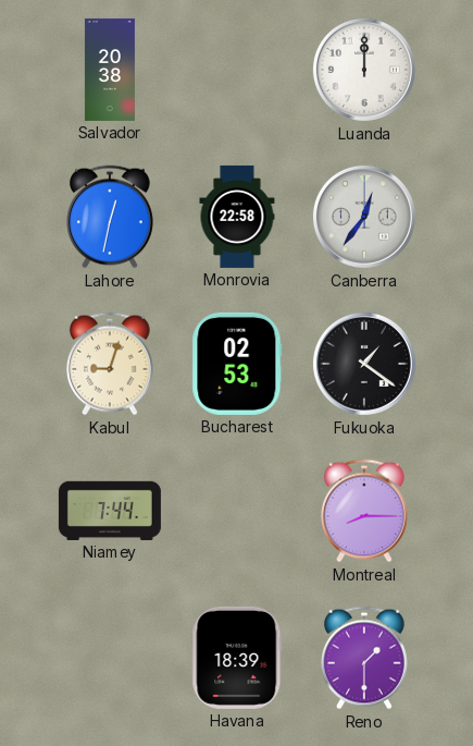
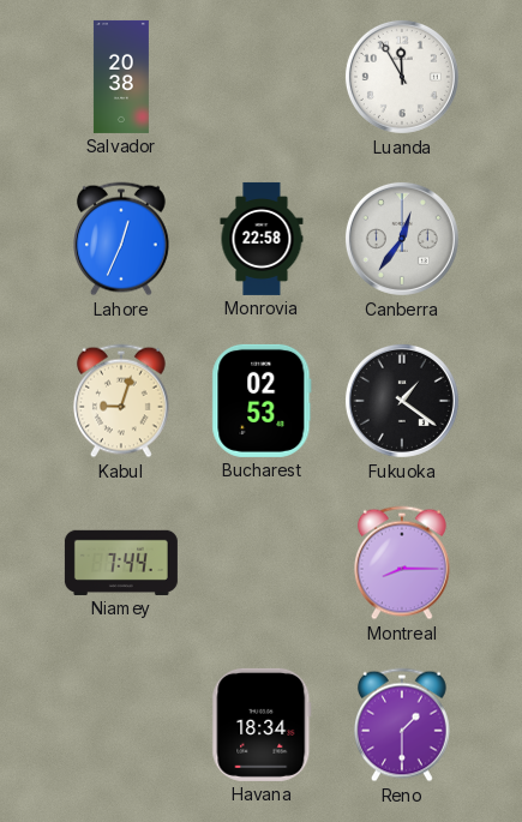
Luanda: 12:00 -> 11:55 (402, 77)
Lahore: 12:32 -> 12:34 (122, 239)
Havana: 18:39 -> 18:34 (262, 725)
